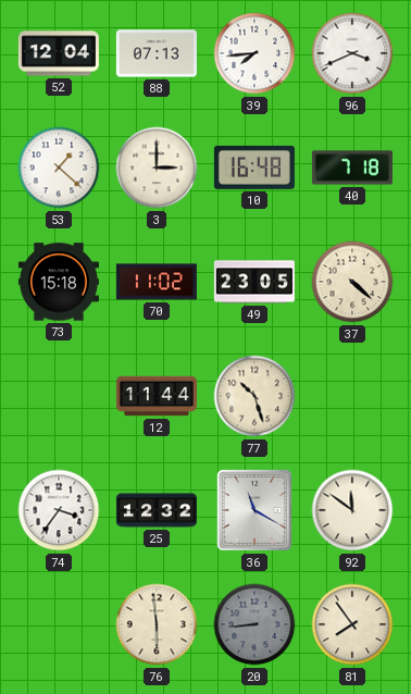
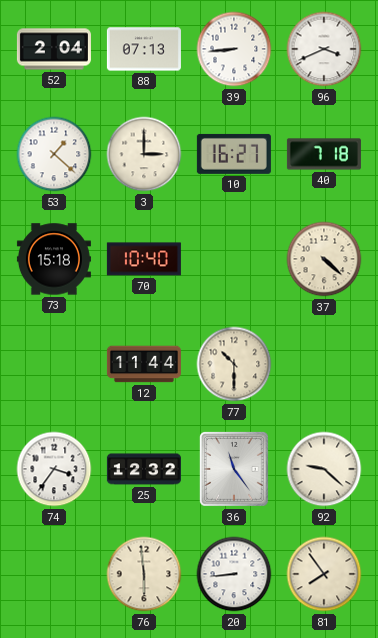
52: 12:04 -> 2:04 (54, 49)
39: 7:44 -> 8:44 (234, 49)
10: 16:48 -> 16:27 (234, 154)
70: 11:02 -> 10:40 (144, 259)
49: 23:05 -> none (254, 282)
77: 10:27 -> 10:30 (234, 364)
36: 11:20 -> 11:24 (234, 469)
92: 11:51 -> 9:22 (324, 469)
20 dial: grey -> white (234, 574)
